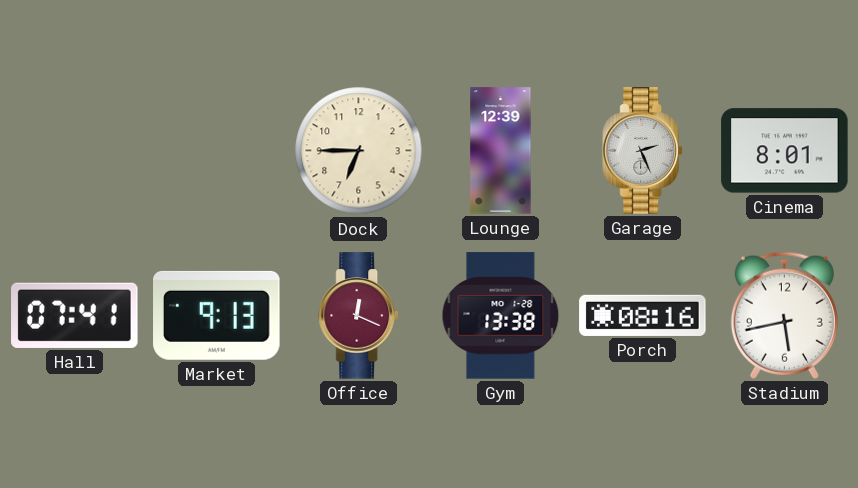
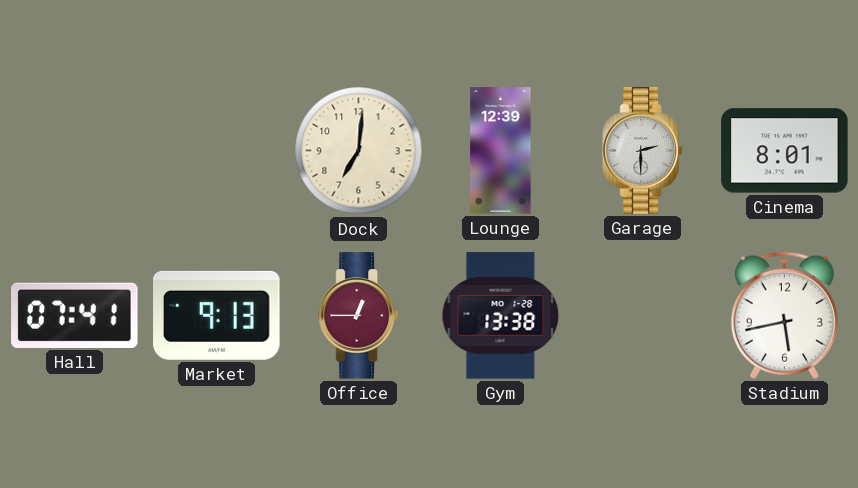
Dock: 6:45 -> 7:01 (359, 151)
Garage: 2:26 -> 2:30 (642, 151)
Office: 12:19 -> 12:45 (358, 316)
Porch: 08:16 -> none (643, 315)
